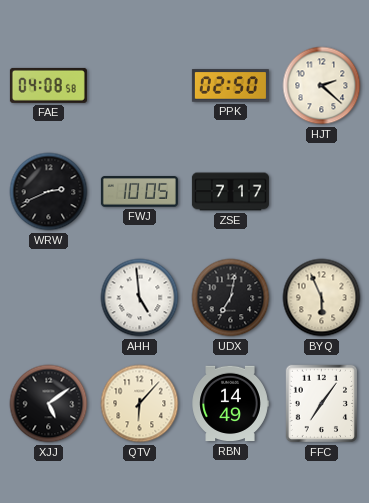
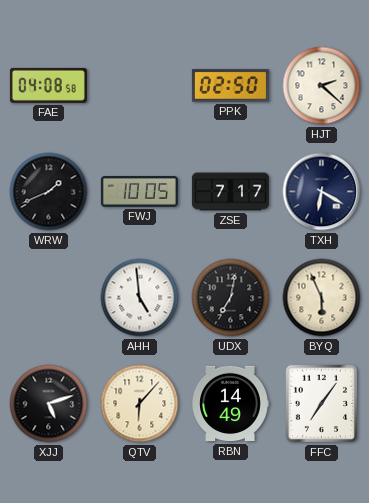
WRW: 2:41 -> 1:41 (49, 192)
TXH: none -> 6:20 (322, 192)
XJJ: 5:09 -> 5:12 (49, 404)
